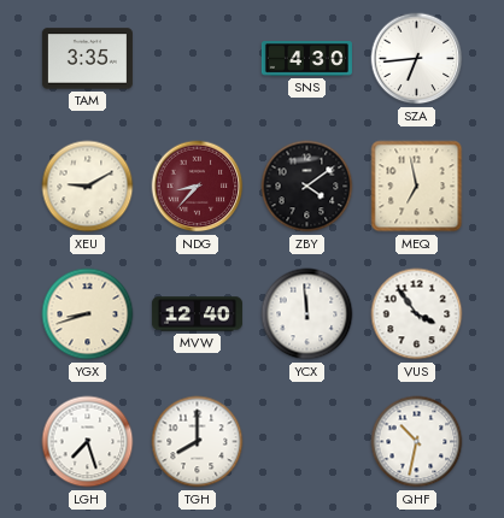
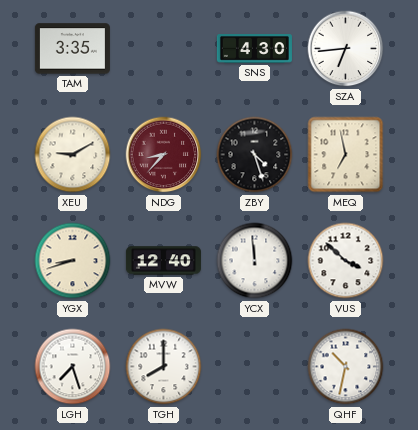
ZBY: 4:09 -> 4:27 (255, 155)
VUS: 3:54 -> 3:52 (346, 261)
